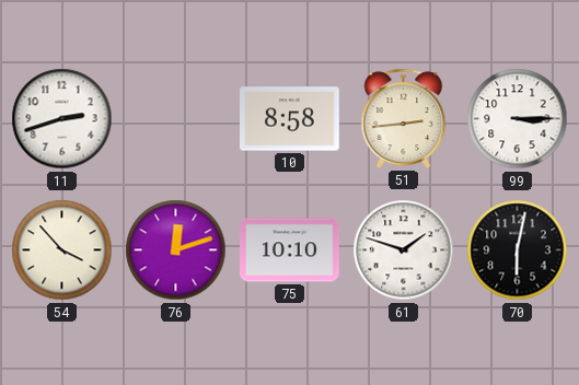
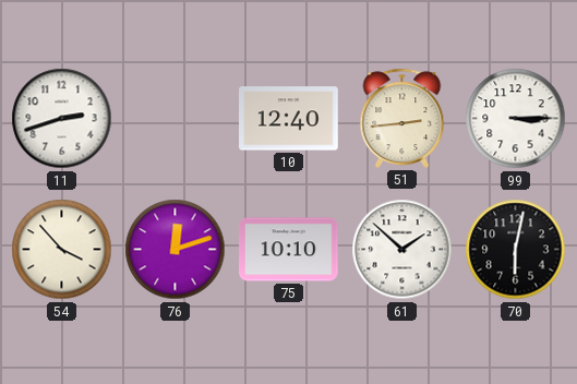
10: 8:58 -> 12:40 (289, 119)
61: 1:48 -> 1:52 (402, 250)
